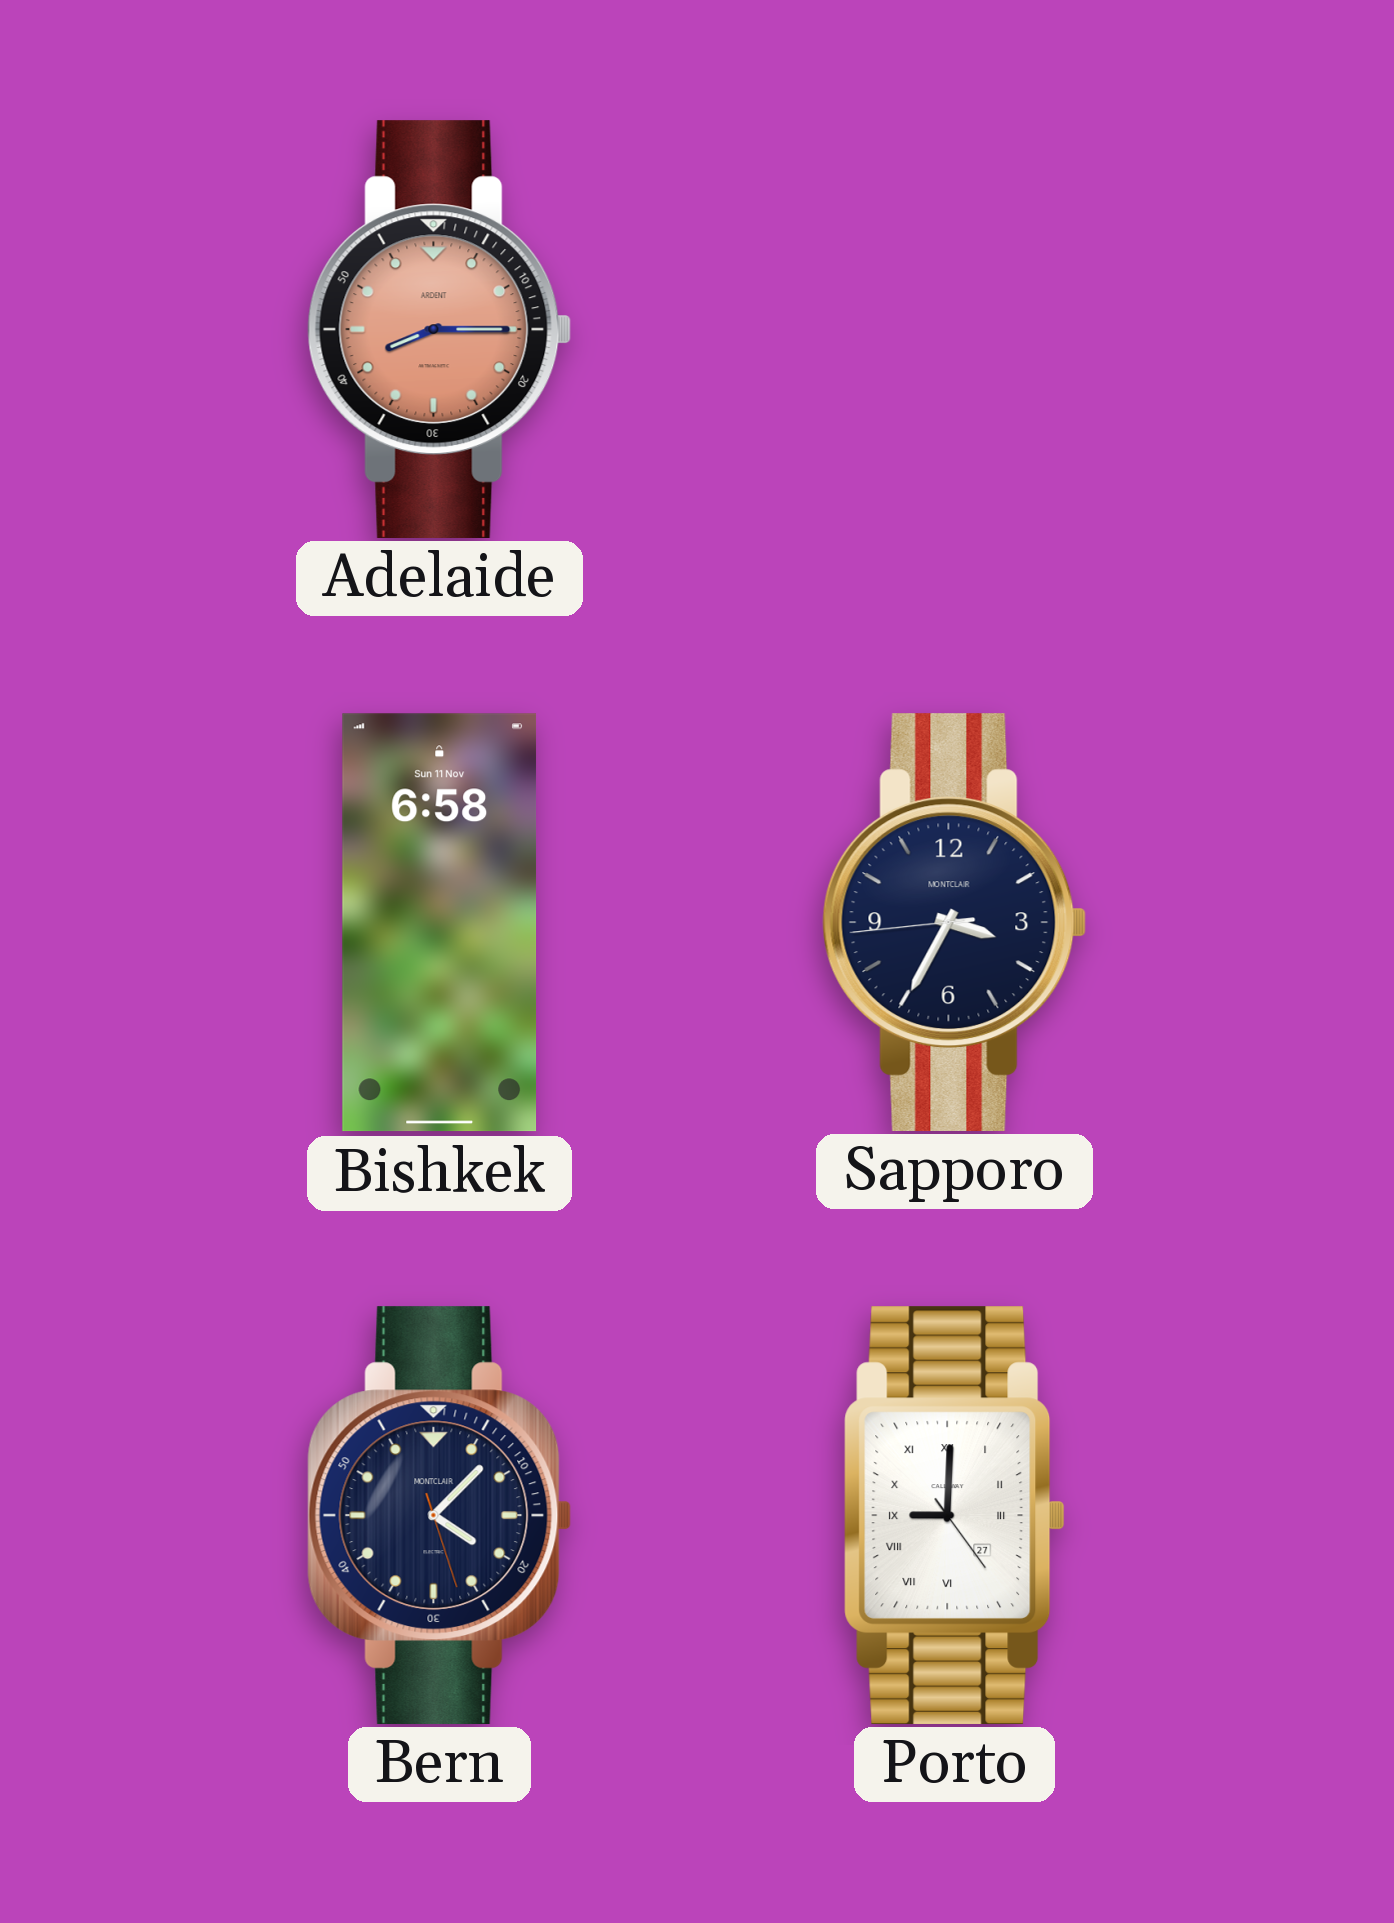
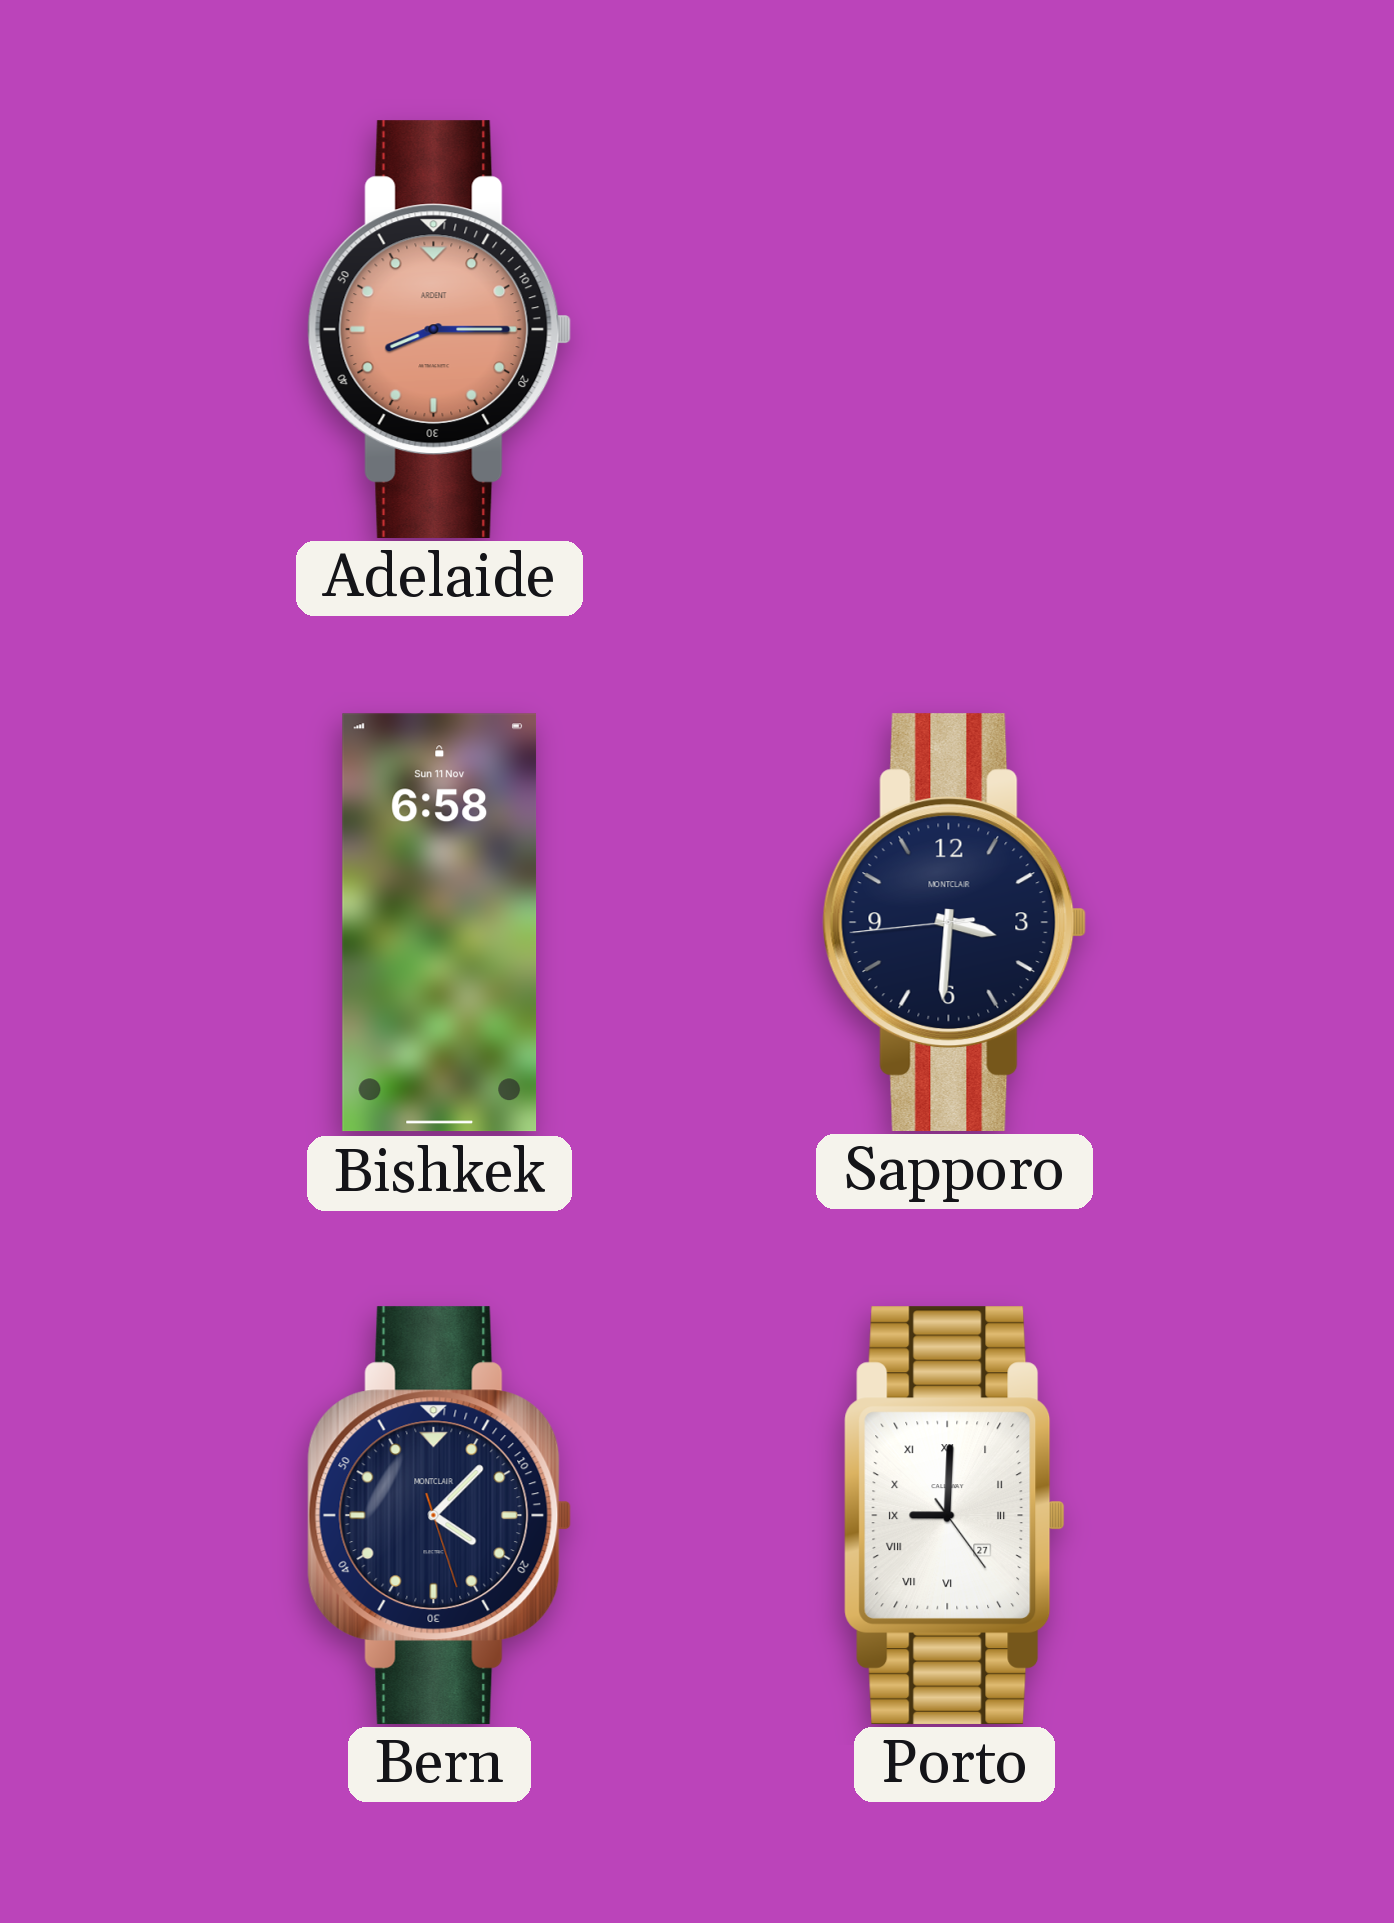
Sapporo: 3:34 -> 3:30 (955, 922)
